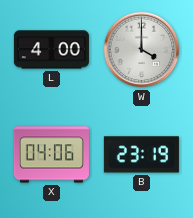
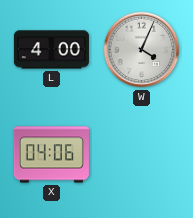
W: 4:00 -> 4:04 (142, 50)
B: 23:19 -> none (141, 155)
